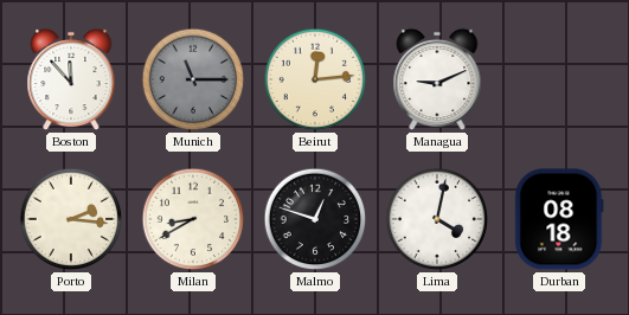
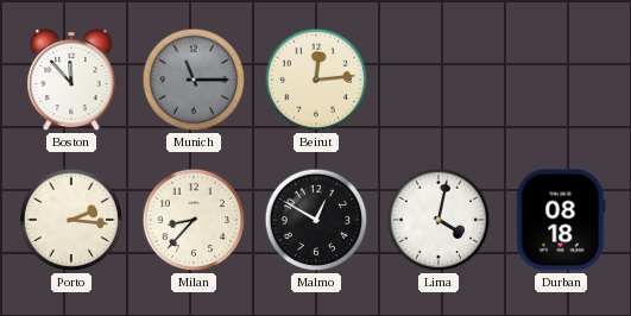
Managua: 9:11 -> none (437, 79)
Milan: 8:40 -> 8:37 (194, 220)
Malmo: 12:48 -> 12:50 (316, 220)
